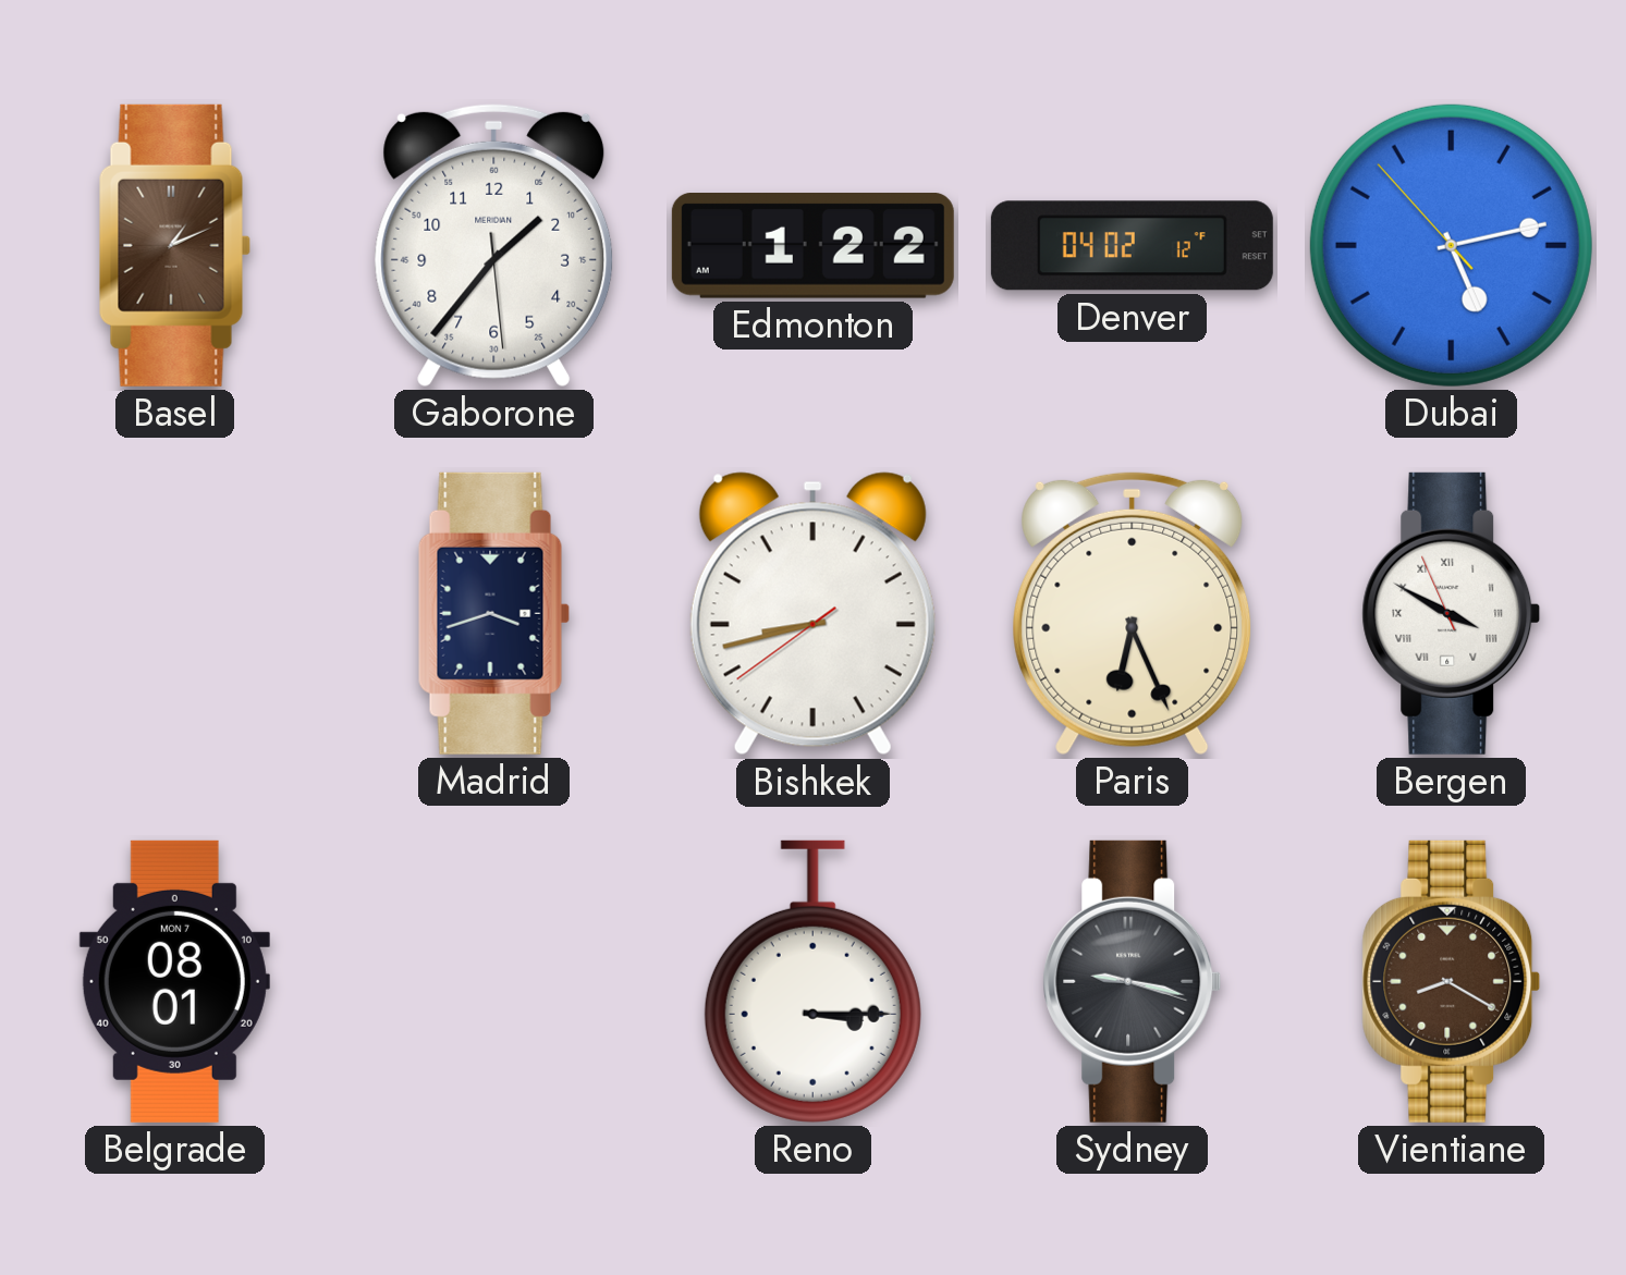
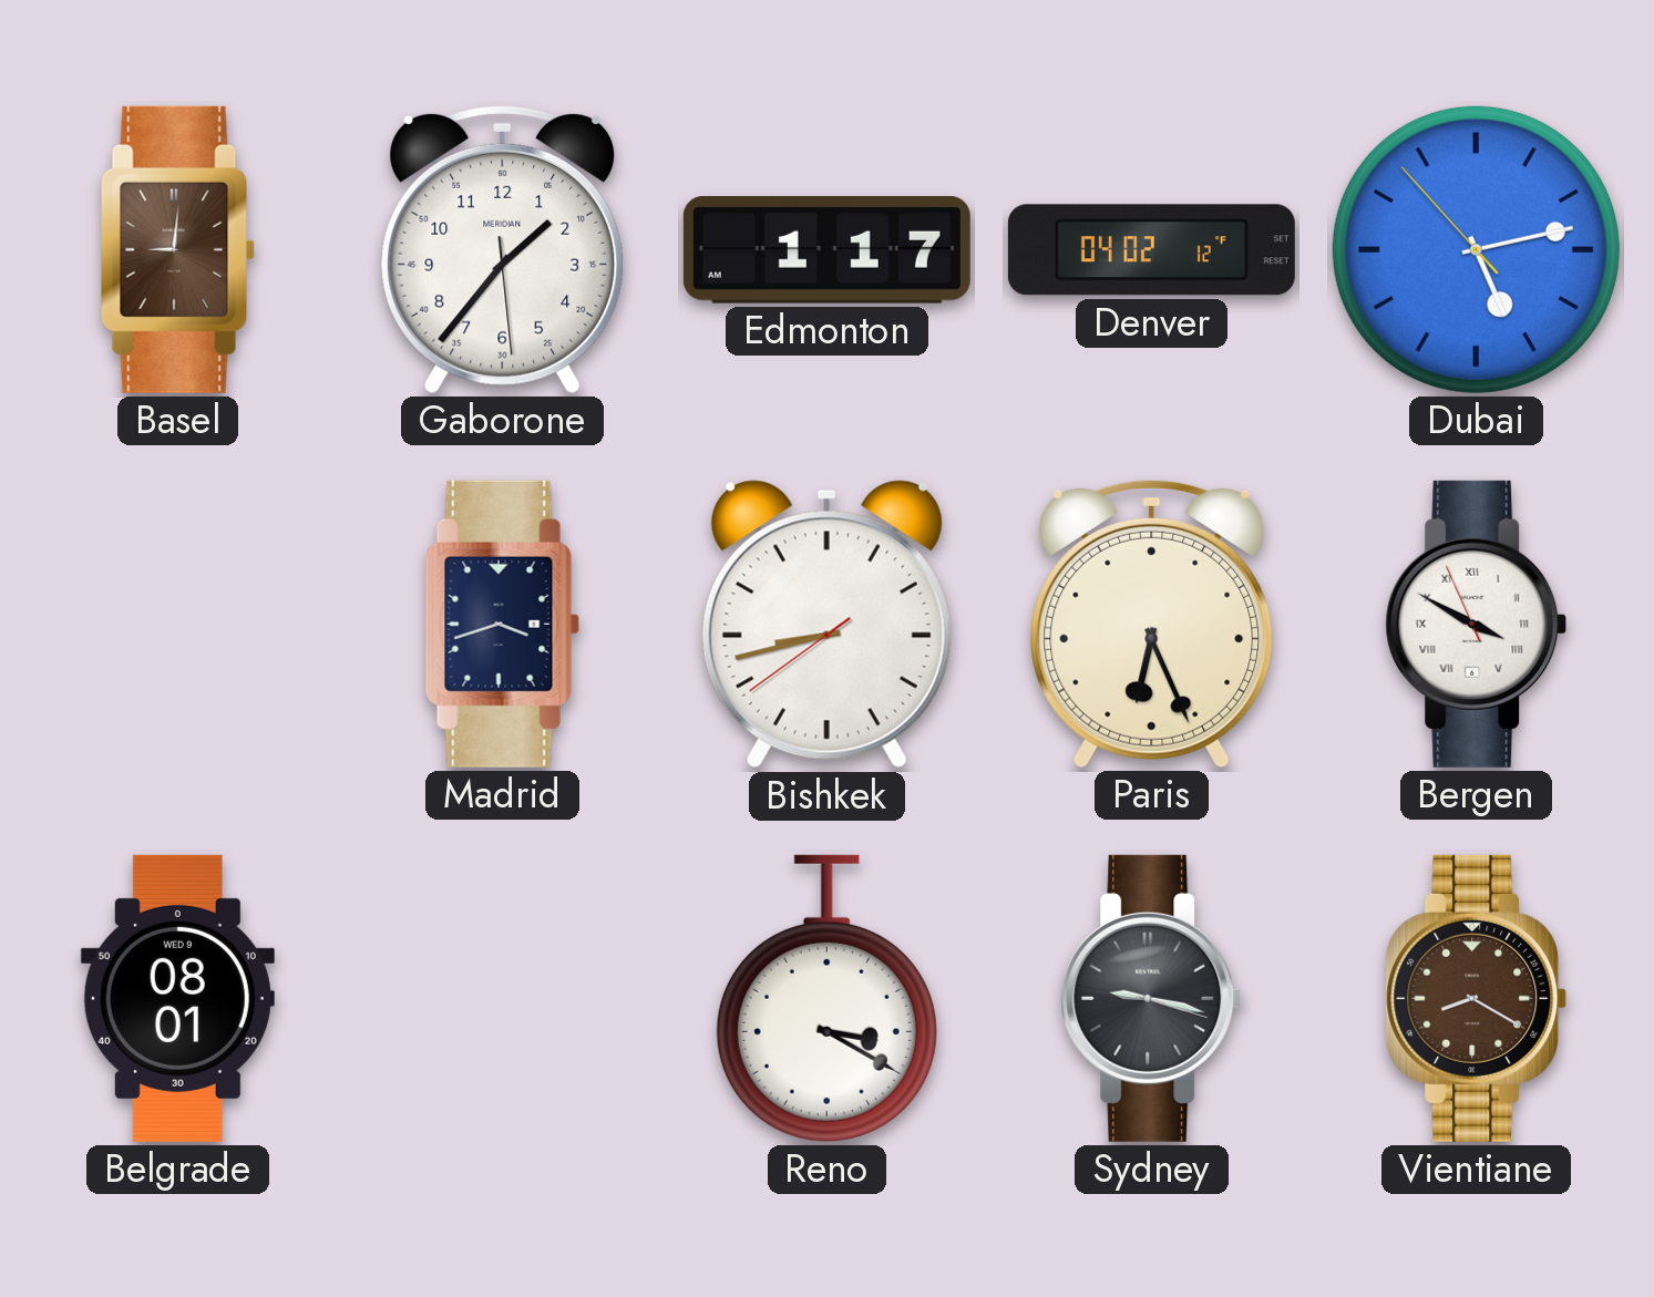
Basel: 1:11 -> 9:01 (177, 249)
Edmonton: 1:22 -> 1:17 (826, 250)
Belgrade date: MON 7 -> WED 9 (177, 998)
Reno: 3:15 -> 3:20 (826, 998)
